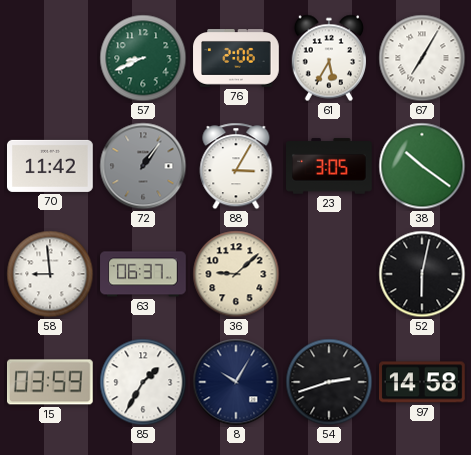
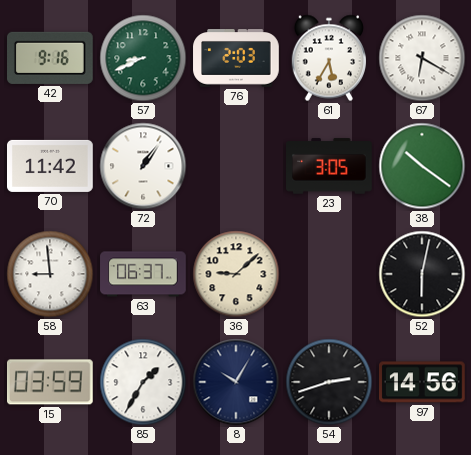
42: none -> 9:16 (51, 58)
76: 2:06 -> 2:03 (236, 58)
67: 7:05 -> 6:20 (422, 58)
72 dial: grey -> white (143, 166)
88: 3:05 -> none (236, 166)
97: 14:58 -> 14:56 (423, 382)
